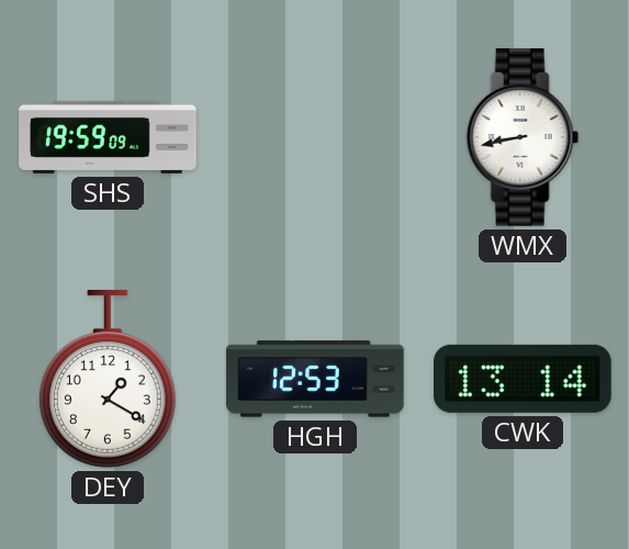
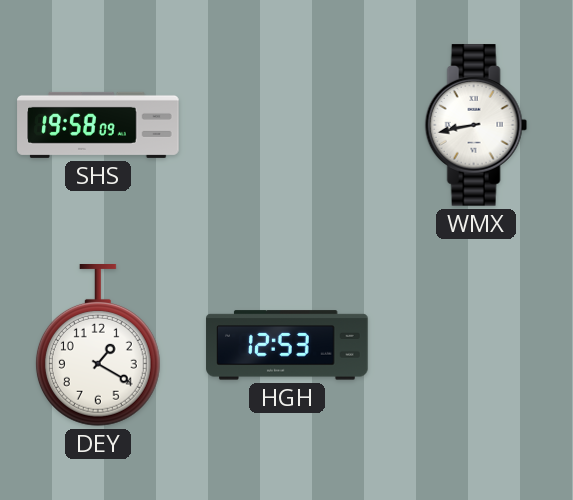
SHS: 19:59 -> 19:58 (98, 125)
CWK: 13:14 -> none (524, 379)
